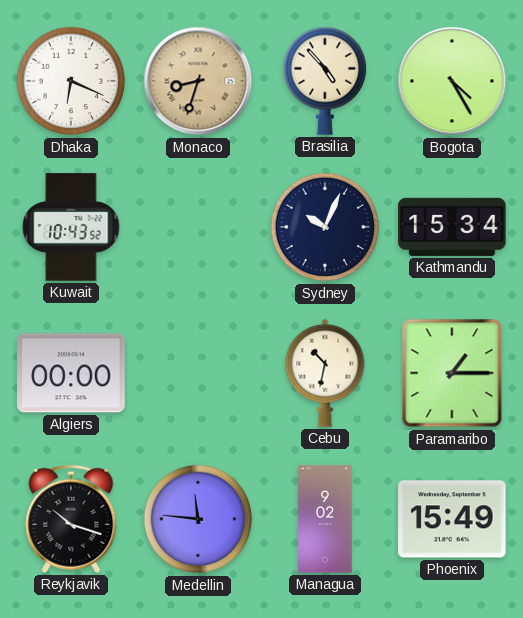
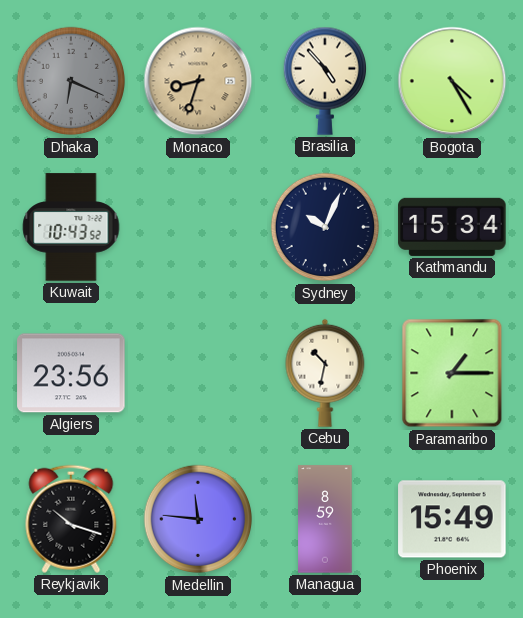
Dhaka dial: white -> grey (71, 81)
Algiers: 00:00 -> 23:56 (71, 373)
Managua: 9:02 -> 8:59 (325, 519)
